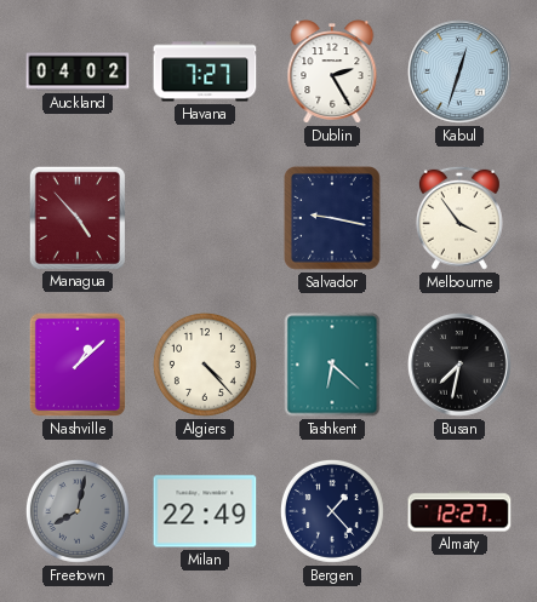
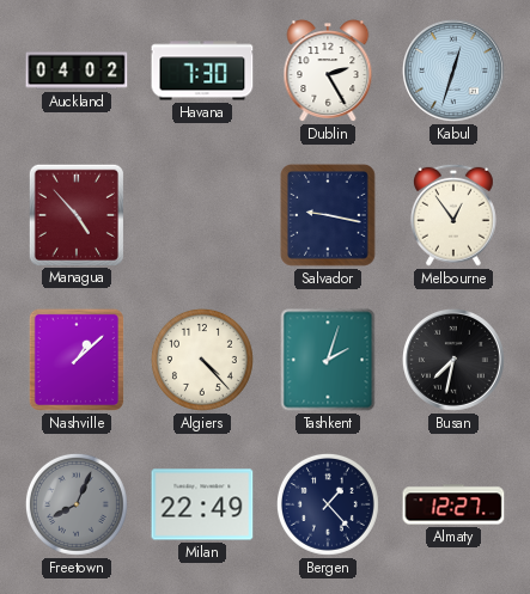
Havana: 7:27 -> 7:30 (202, 71)
Melbourne: 3:54 -> 12:54 (453, 215)
Tashkent: 6:22 -> 2:03 (328, 360)
Freetown: 8:02 -> 8:04 (77, 504)
